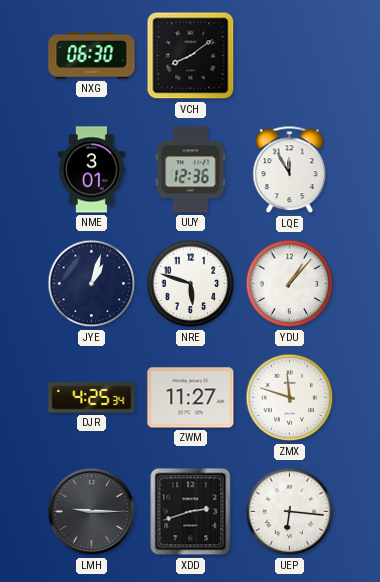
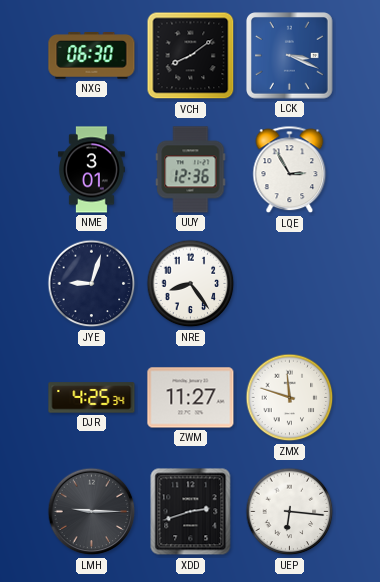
LCK: none -> 3:19 (290, 56)
LQE: 11:55 -> 2:55 (290, 170)
JYE: 1:03 -> 9:03 (92, 284)
NRE: 5:48 -> 8:24 (191, 284)
YDU: 1:07 -> none (290, 284)
